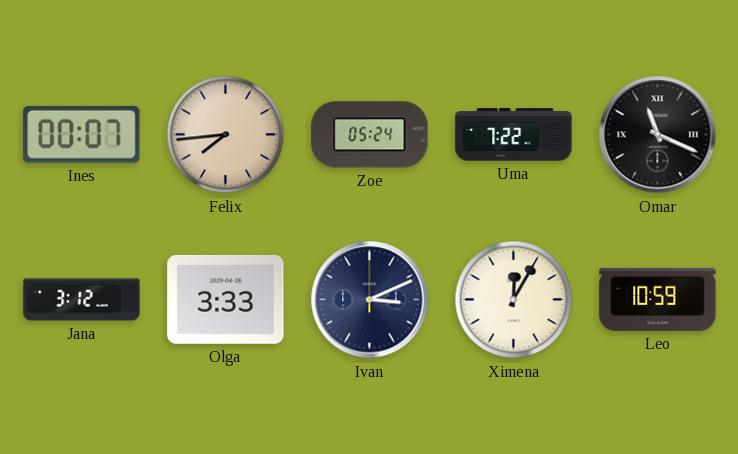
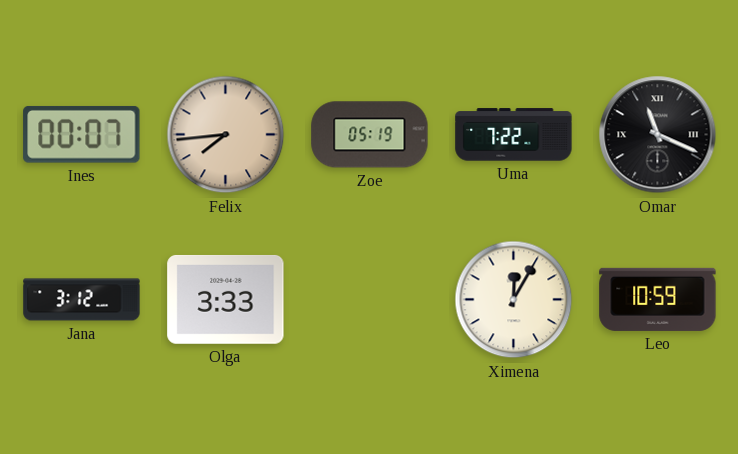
Zoe: 05:24 -> 05:19 (370, 135)
Ivan: 3:11 -> none (370, 300)
